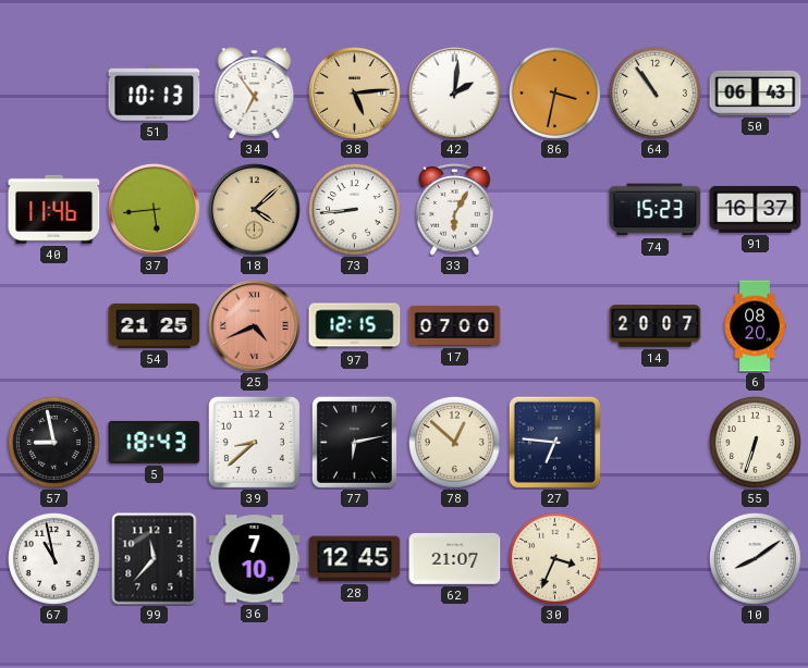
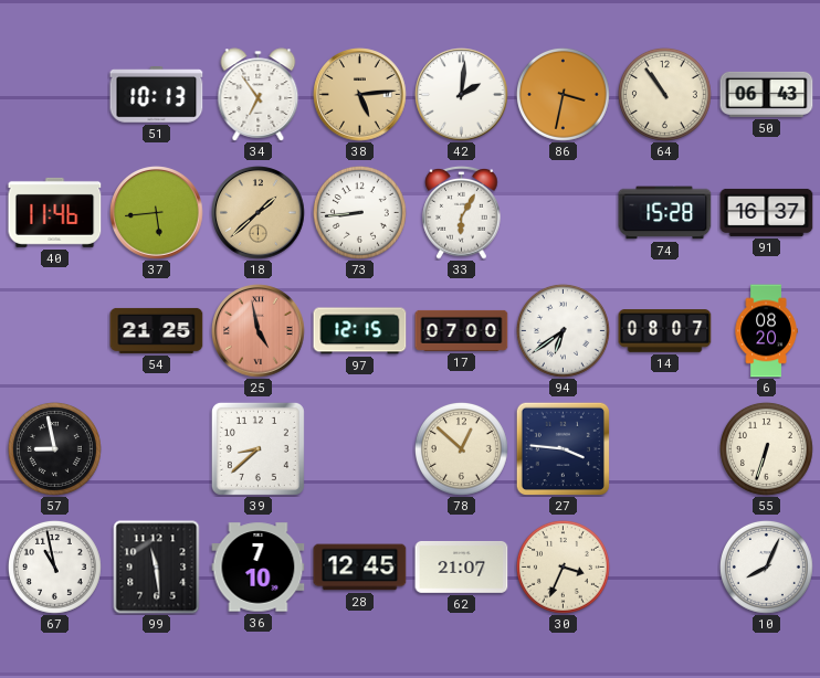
18: 4:08 -> 1:38 (259, 213)
74: 15:23 -> 15:28 (665, 213)
25: 4:41 -> 4:58 (259, 331)
94: none -> 6:39 (563, 330)
14: 20:07 -> 08:07 (665, 331)
5: 18:43 -> none (155, 442)
77: 6:13 -> none (354, 442)
27: 6:46 -> 3:46 (563, 448)
99: 11:37 -> 11:29 (157, 568)
10: 8:09 -> 8:04 (766, 566)
